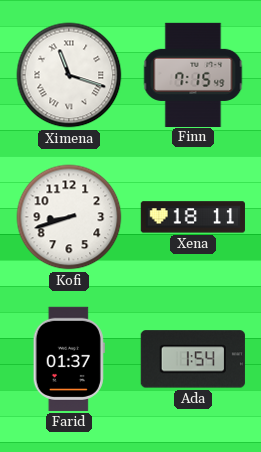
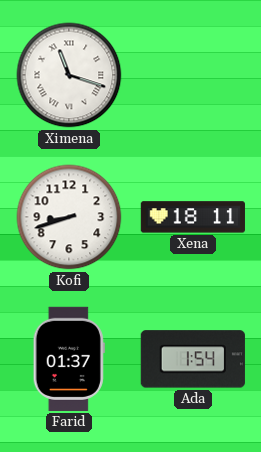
Finn: 7:15 -> none (193, 74)
